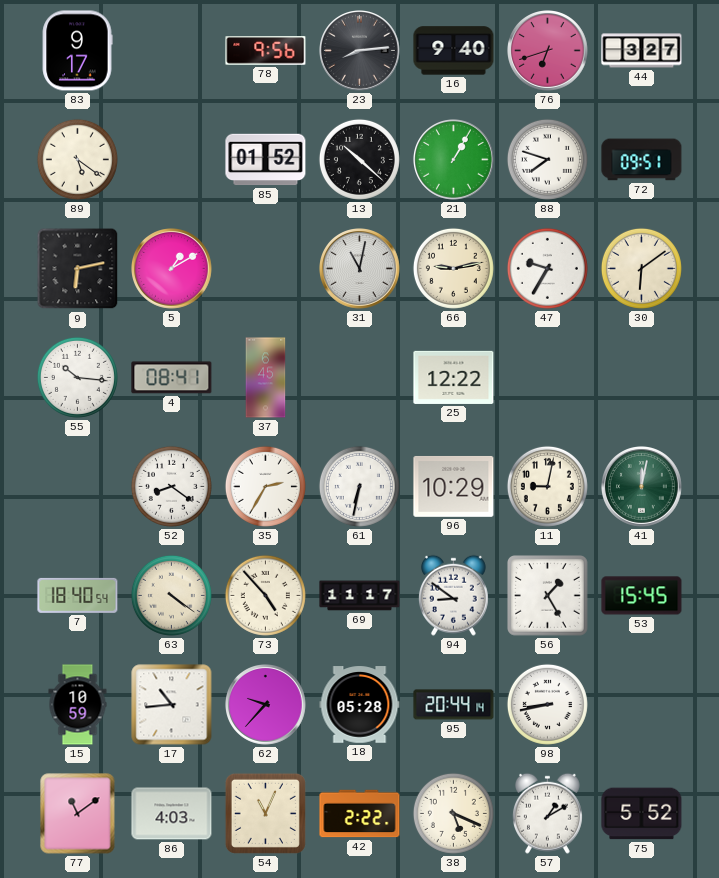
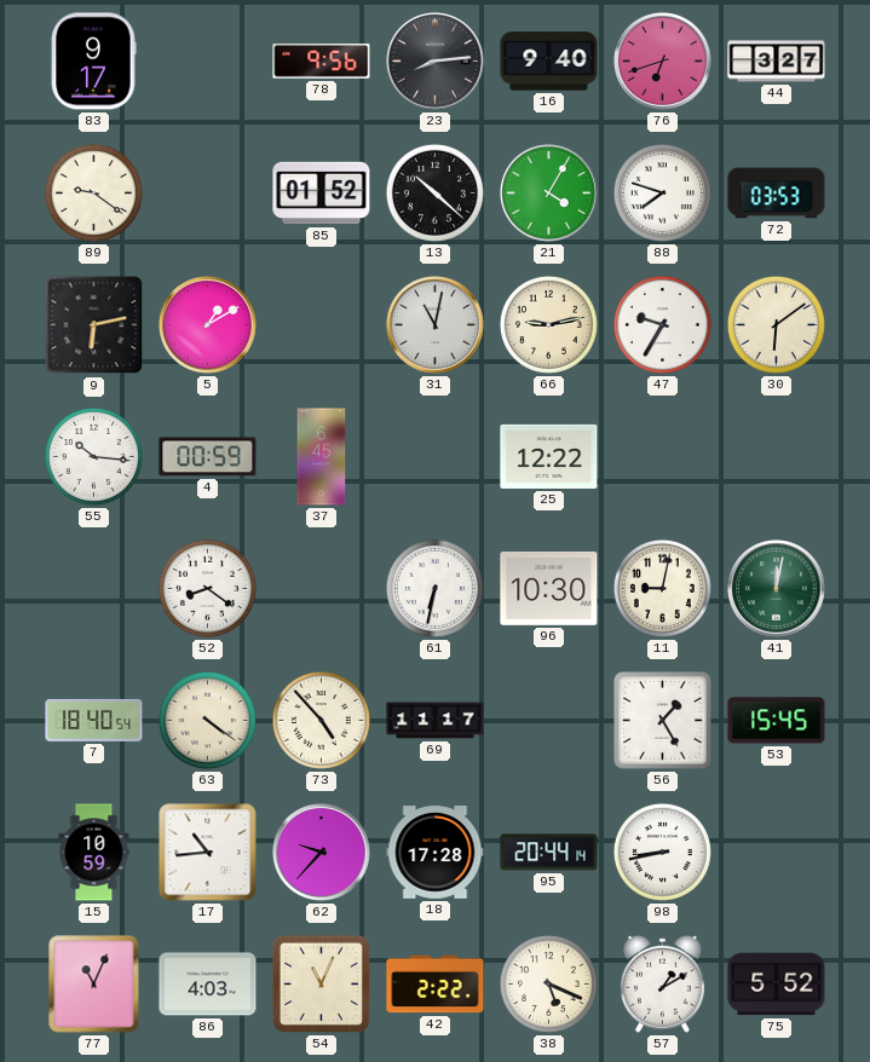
89: 5:21 -> 9:21 (93, 192)
21: 1:05 -> 4:05 (549, 194)
72: 09:51 -> 03:53 (777, 194)
4: 08:41 -> 00:59 (208, 457)
35: 2:35 -> none (265, 486)
96: 10:29 -> 10:30 (549, 588)
94: 8:51 -> none (453, 595)
18: 05:28 -> 17:28 (436, 853)
77: 11:09 -> 11:04 (94, 985)
